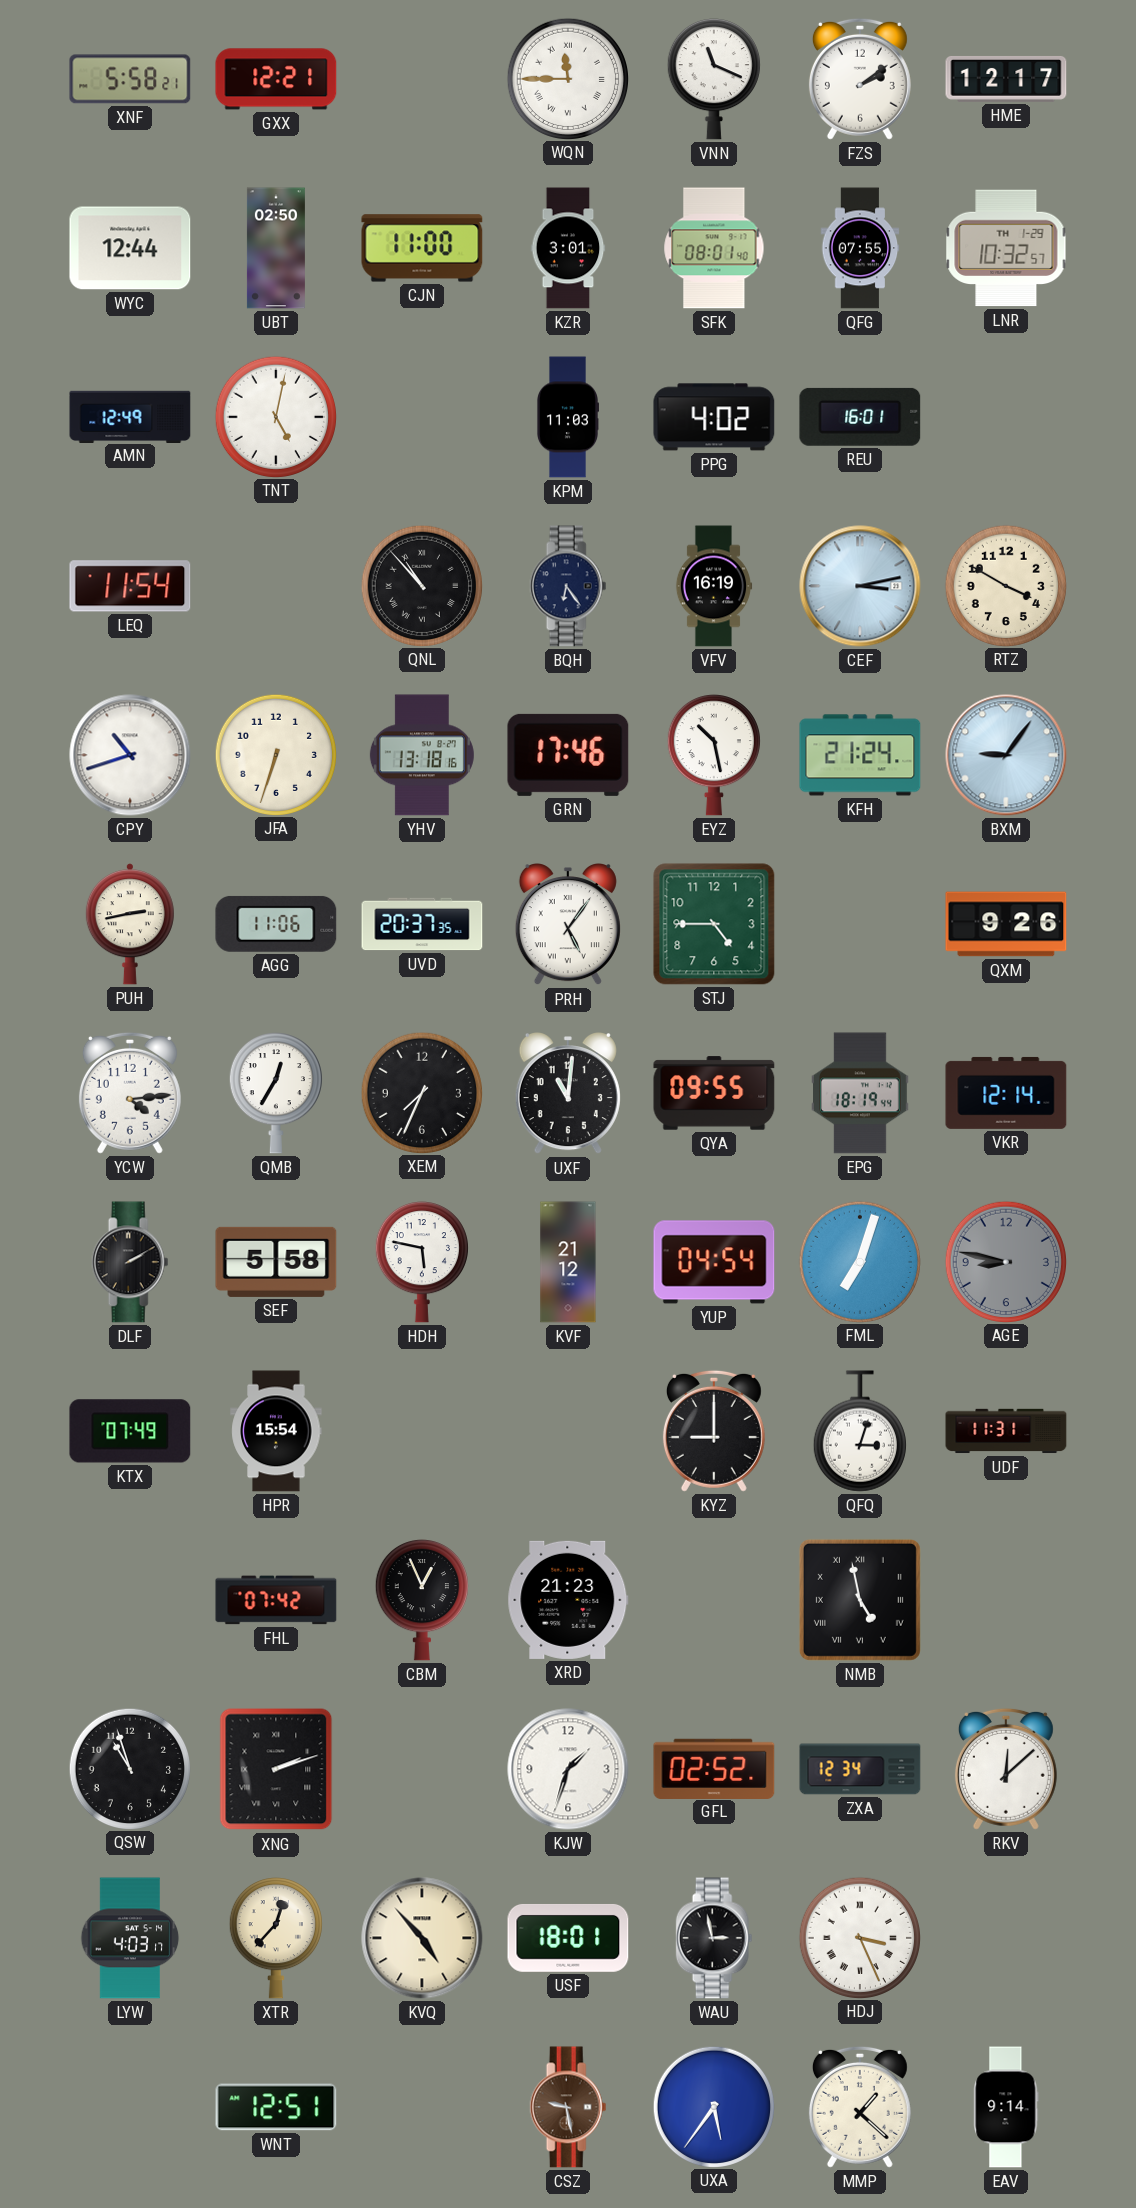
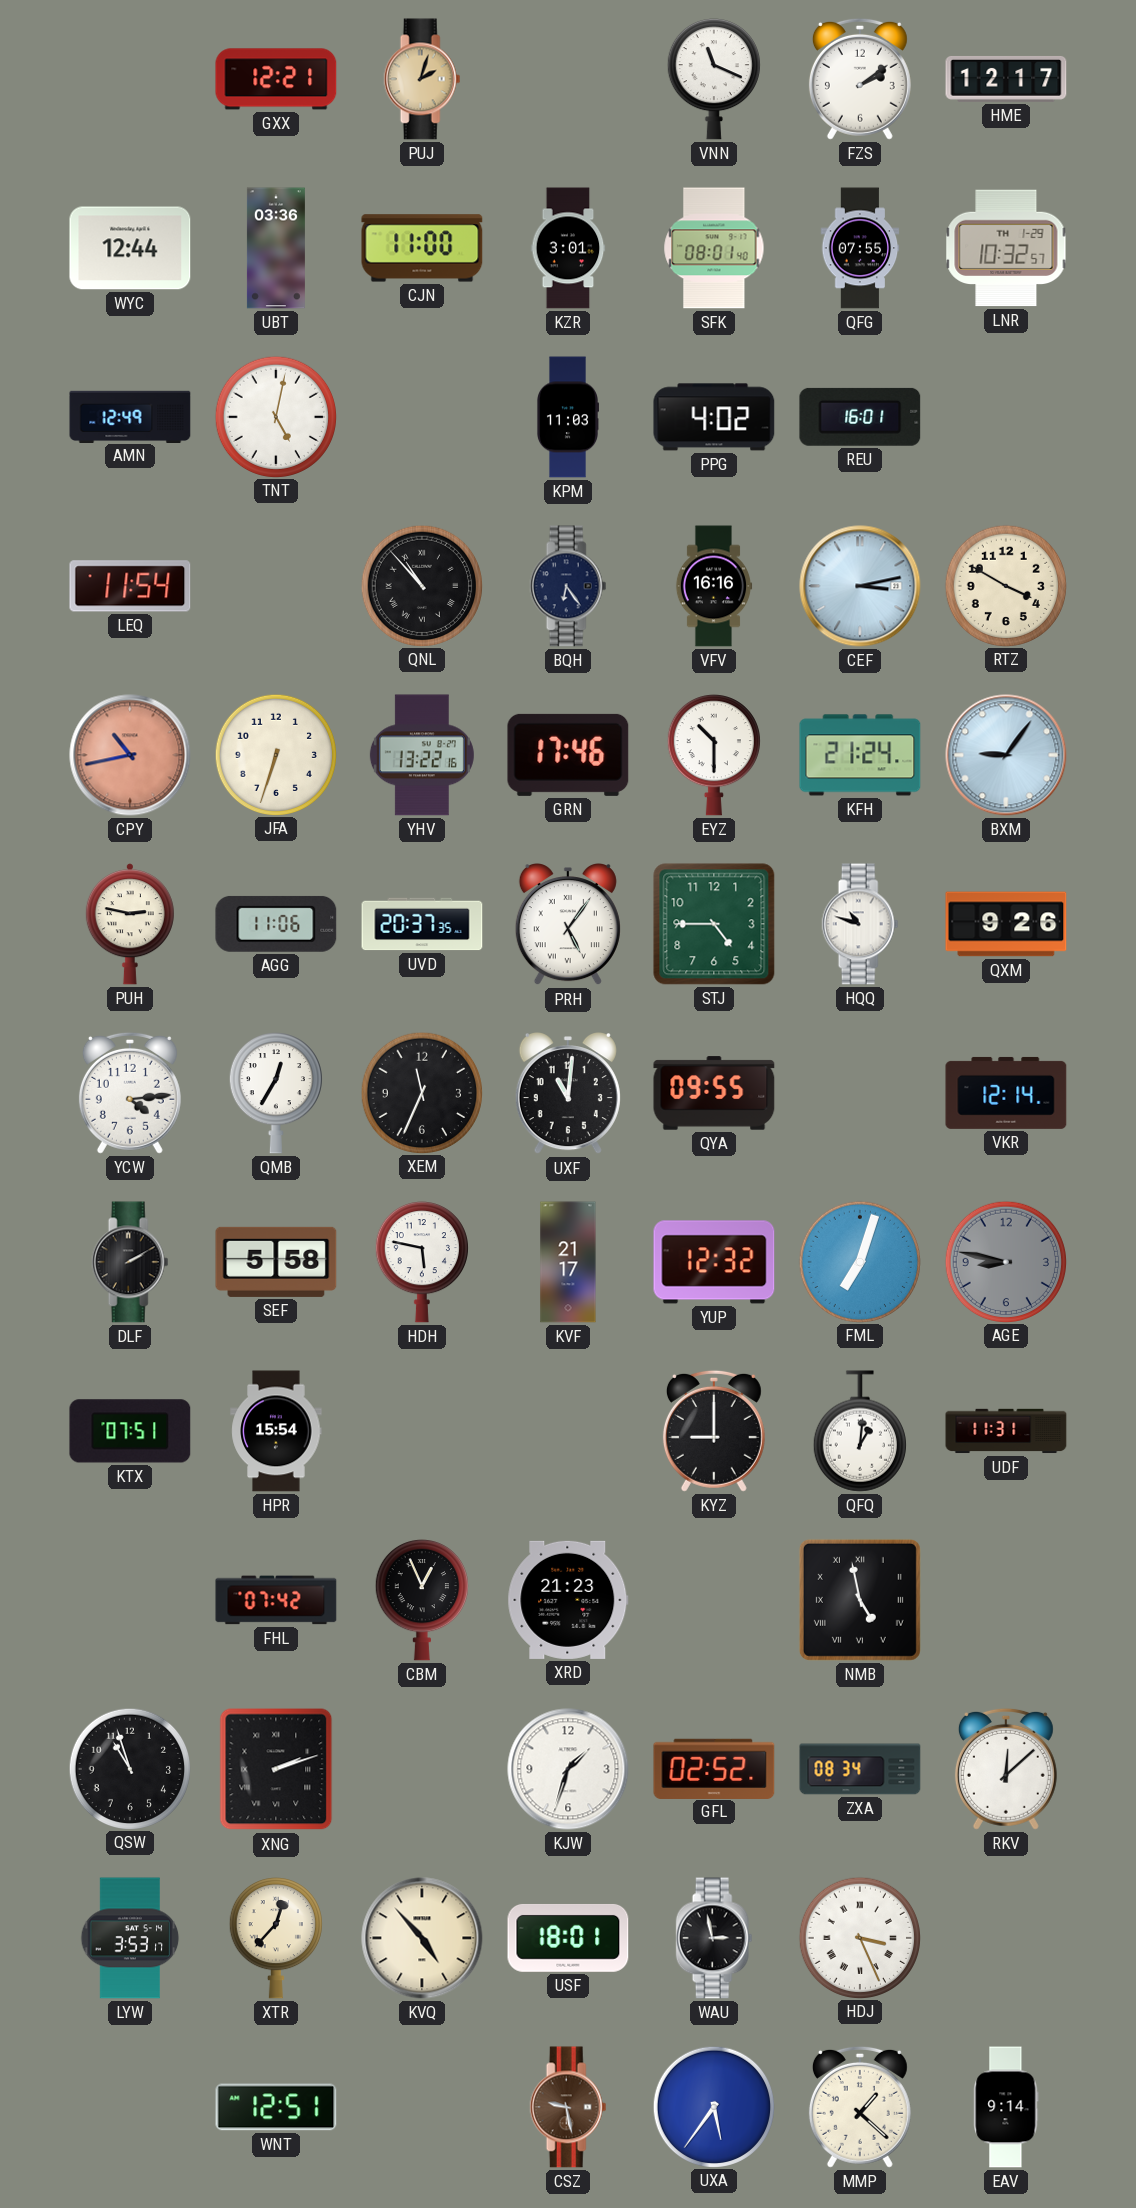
XNF: 5:58 -> none (130, 79)
PUJ: none -> 2:03 (422, 79)
WQN: 11:45 -> none (567, 78)
UBT: 02:50 -> 03:36 (276, 248)
VFV: 16:19 -> 16:16 (714, 586)
CPY: 10:42 -> 10:43 (130, 755)
CPY dial: white -> salmon (130, 755)
YHV: 13:18 -> 13:22 (422, 755)
EYZ: 10:28 -> 10:30 (714, 755)
PUH: 2:43 -> 2:47 (130, 924)
HQQ: none -> 10:48 (860, 924)
XEM: 7:34 -> 11:34 (421, 1092)
EPG: 18:19 -> none (860, 1093)
KVF: 21:12 -> 21:17 (568, 1262)
YUP: 04:54 -> 12:32 (714, 1262)
KTX: 07:49 -> 07:51 (130, 1431)
QFQ: 3:03 -> 1:01 (860, 1431)
ZXA: 12:34 -> 08:34 (860, 1769)
LYW: 4:03 -> 3:53 (130, 1938)
